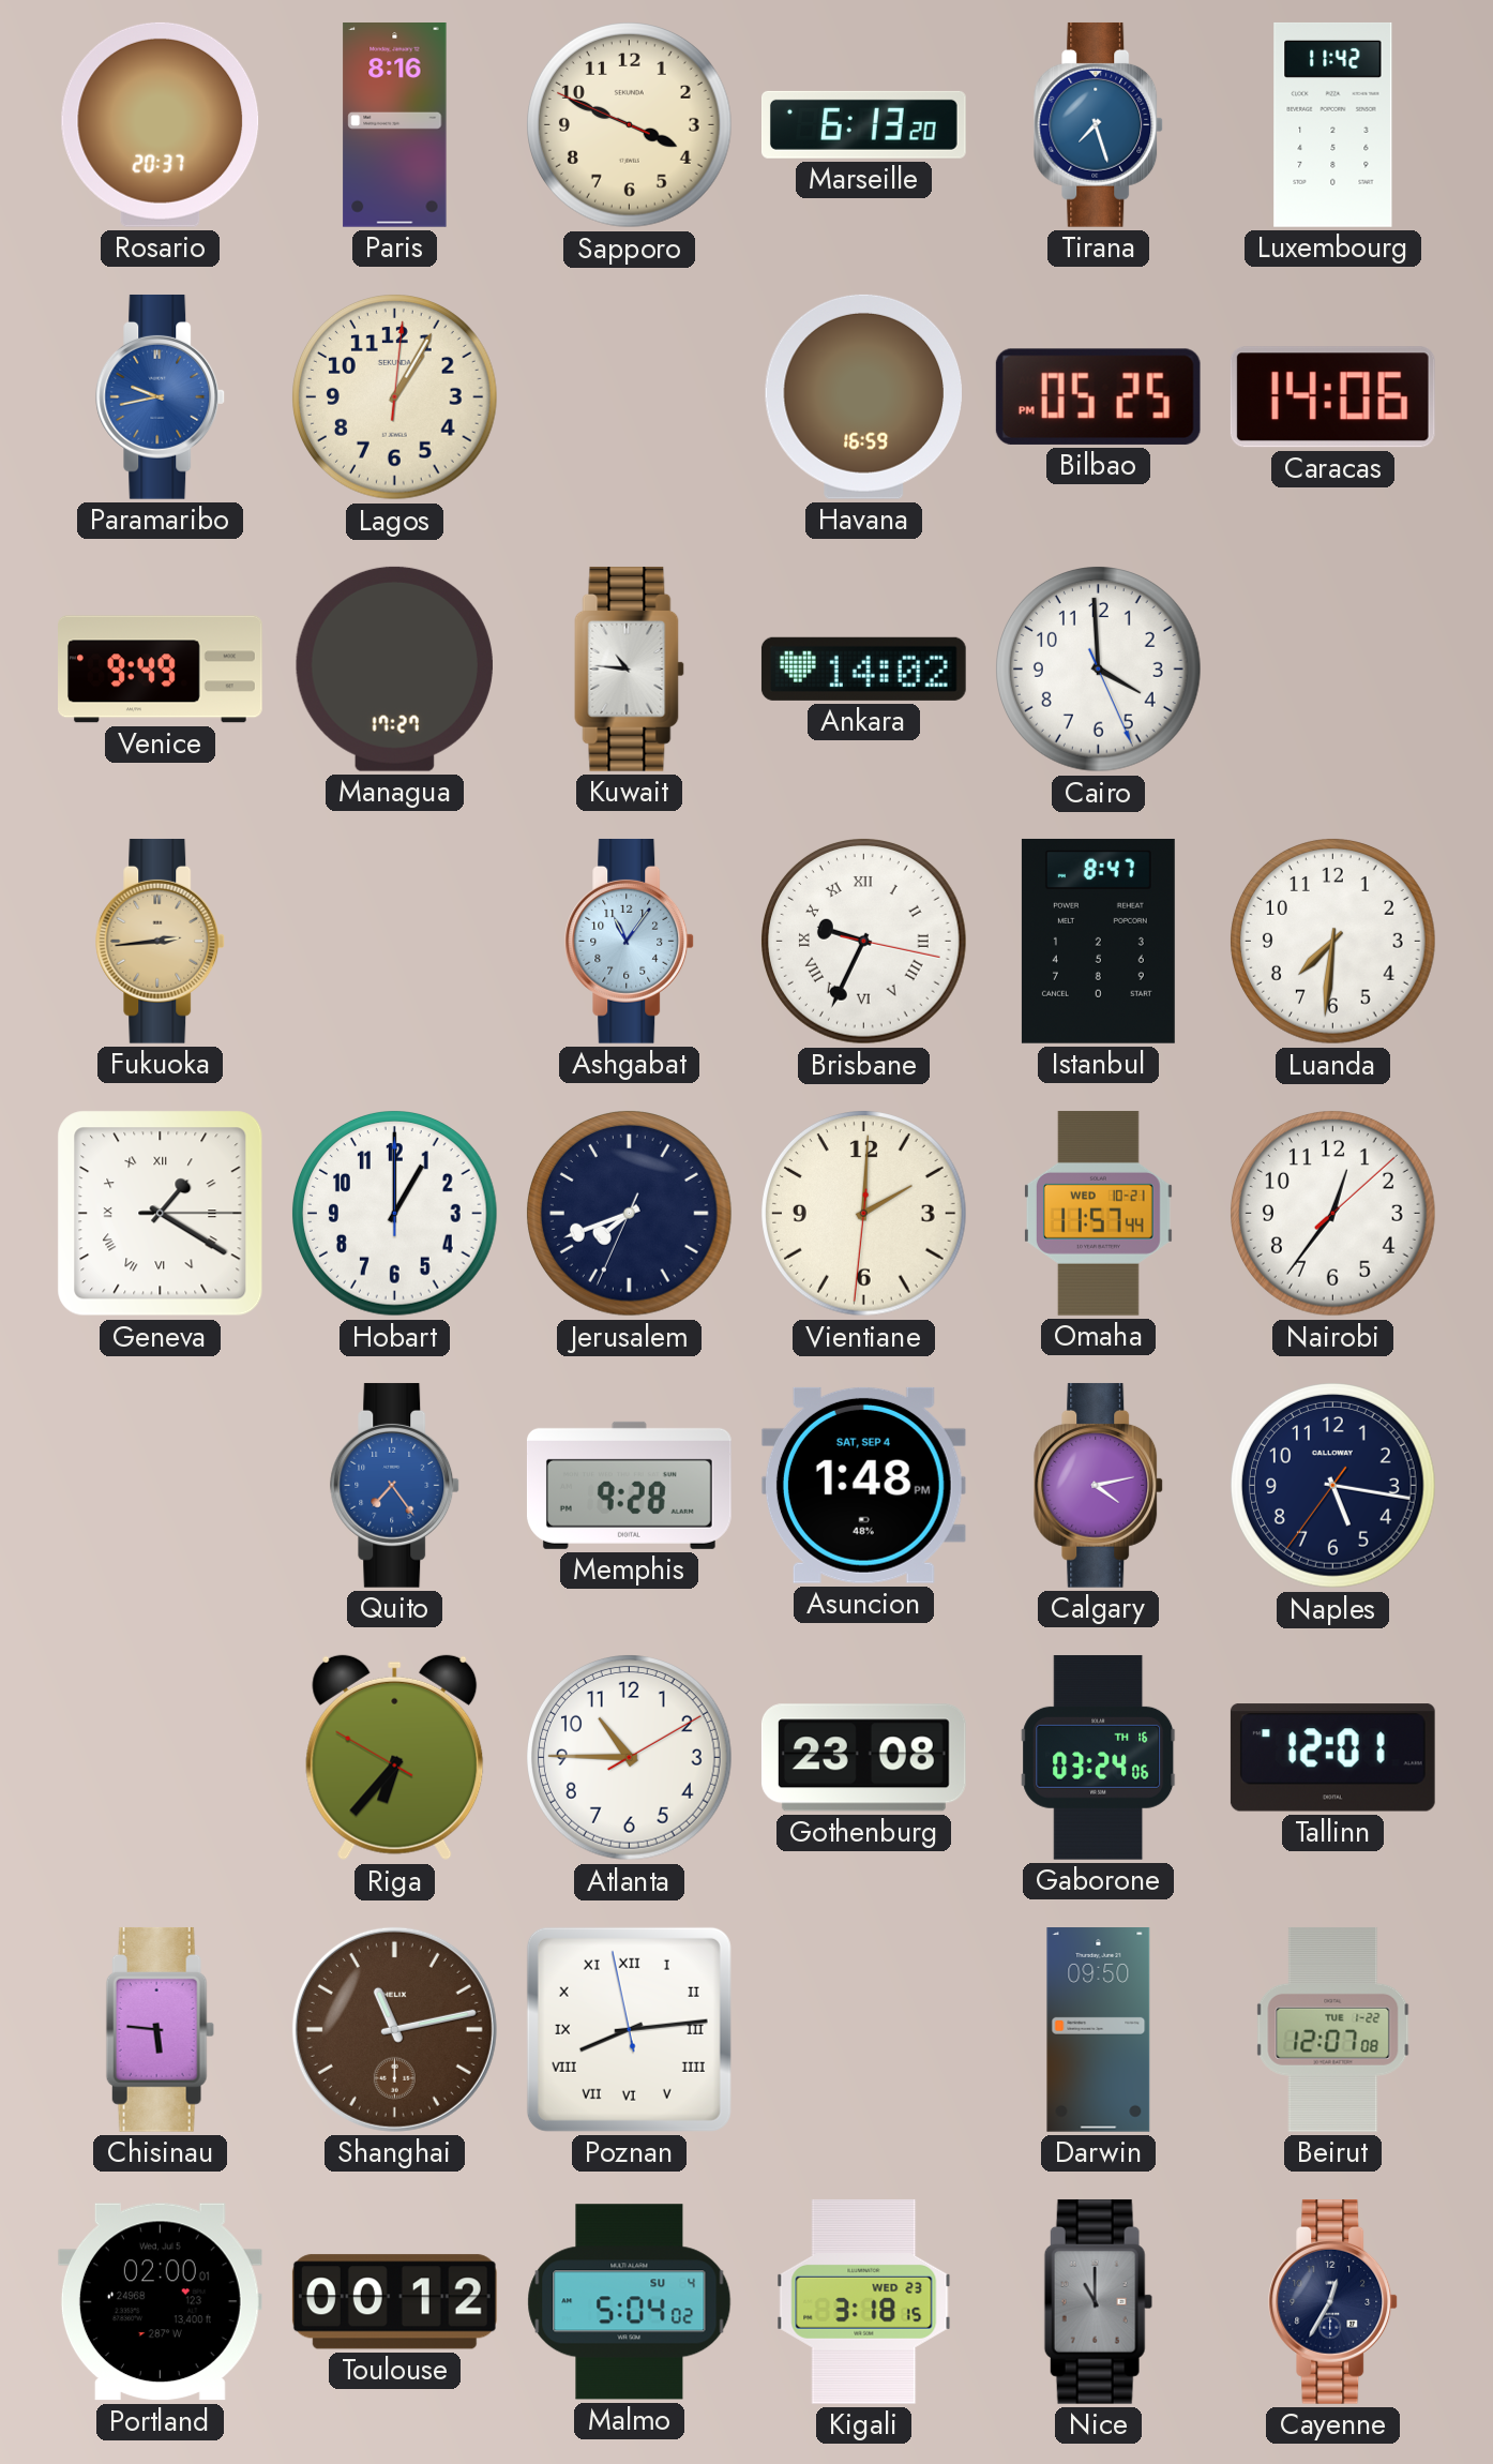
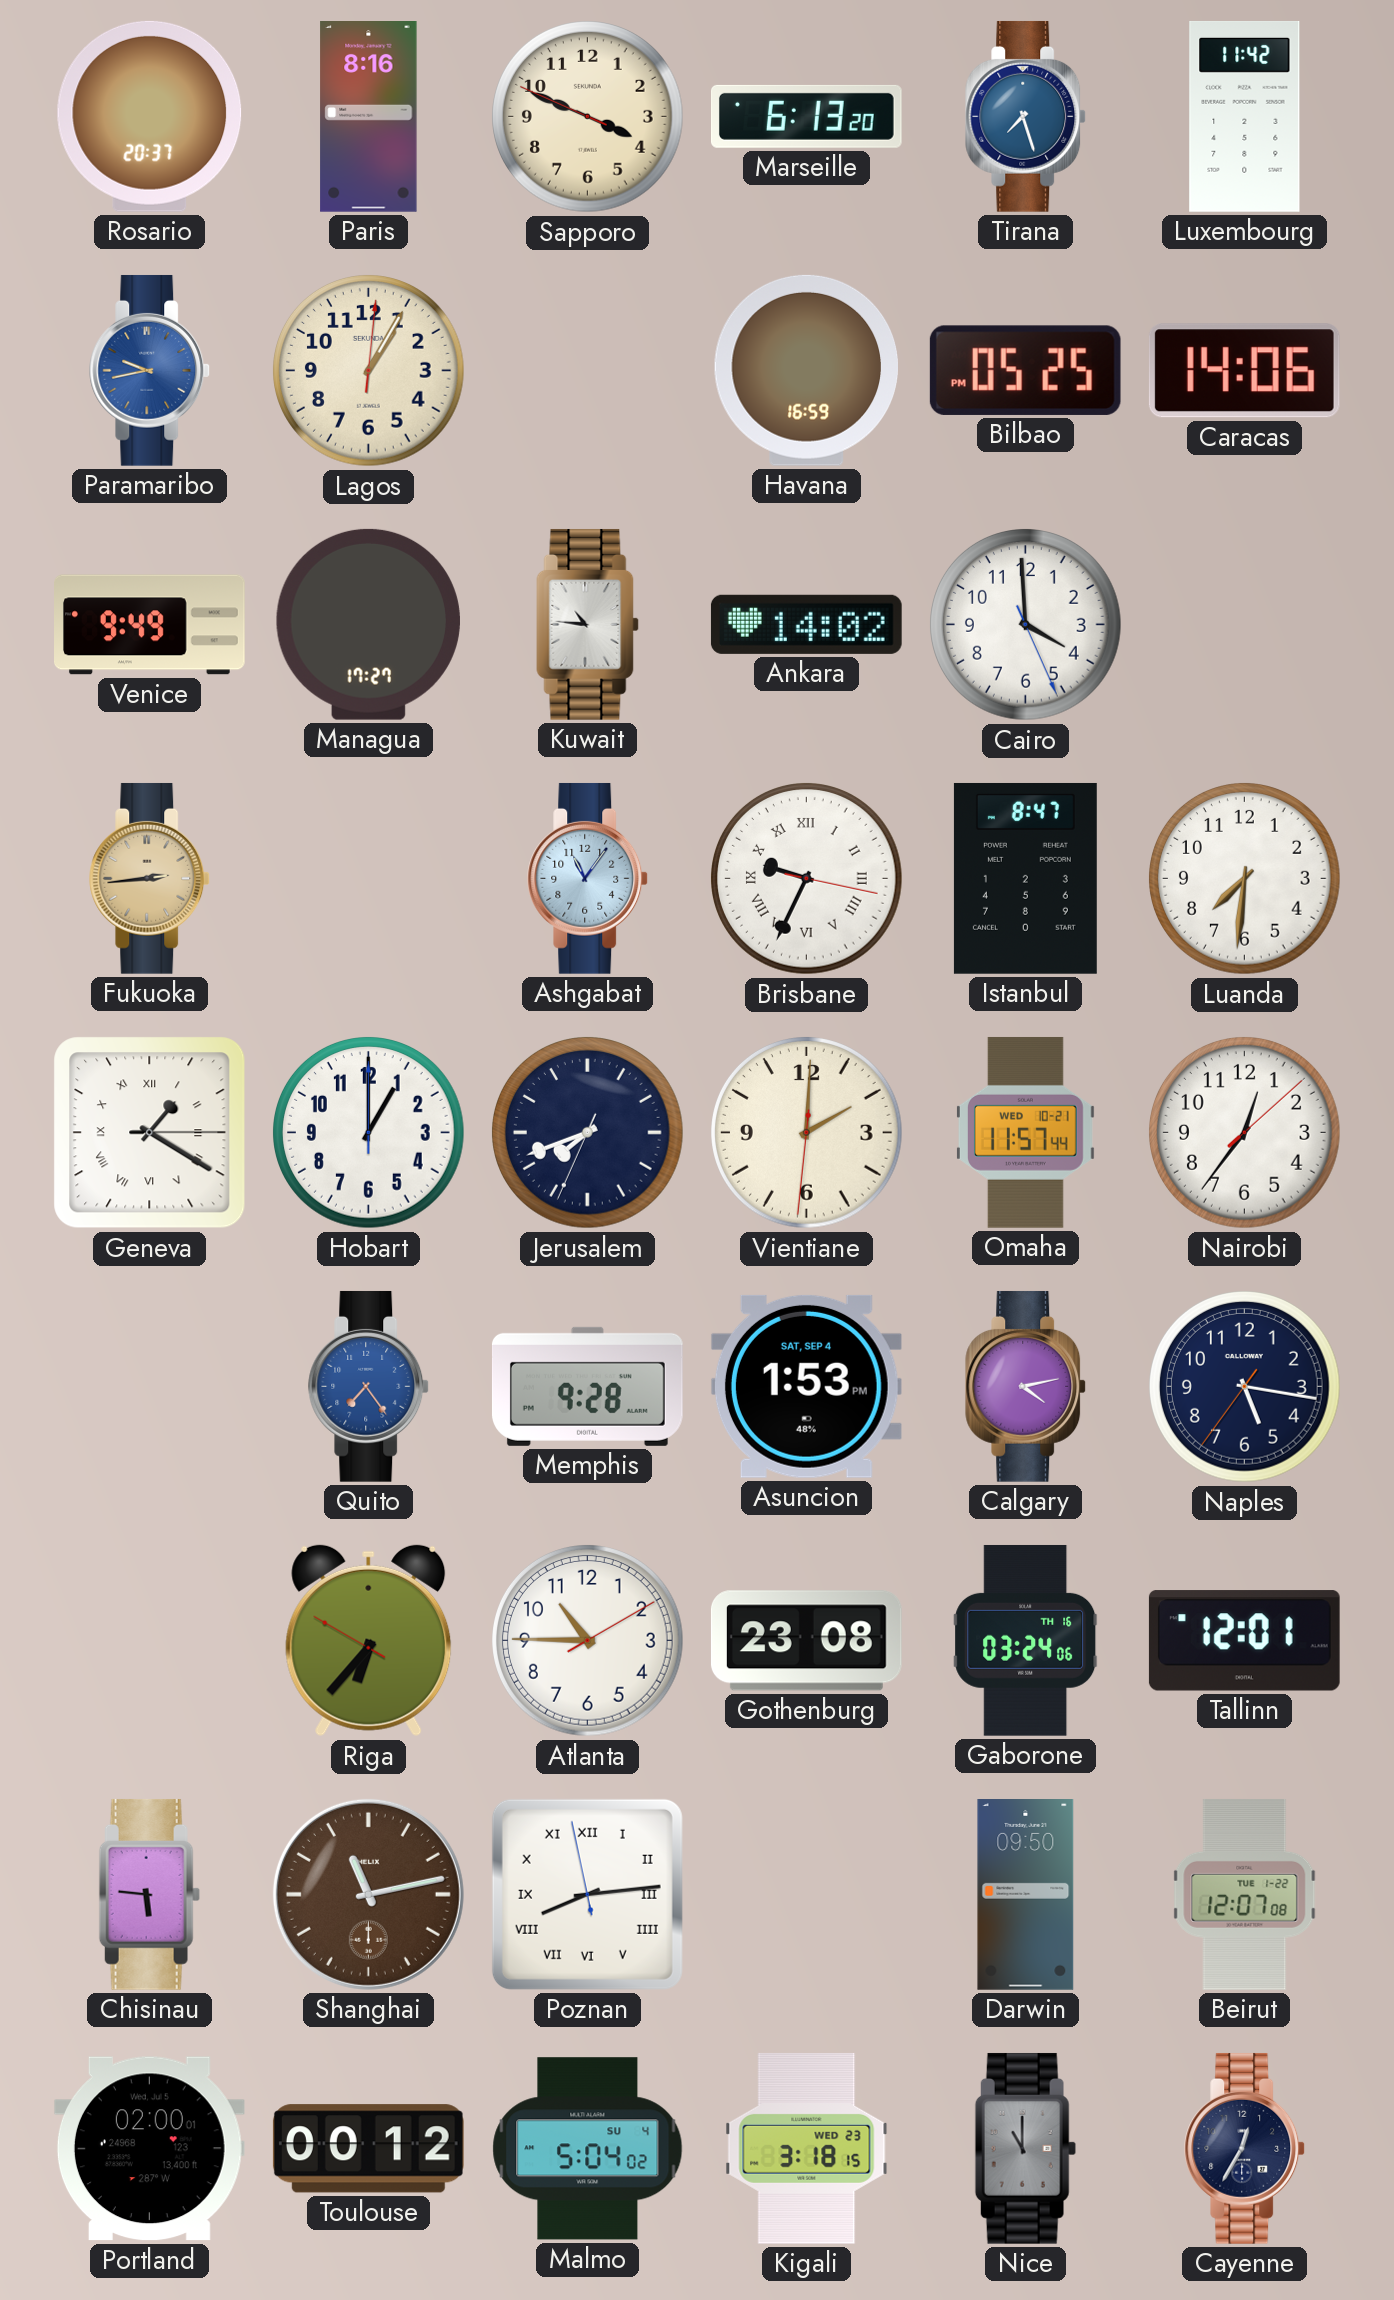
Asuncion: 1:48 -> 1:53 (806, 1386)
